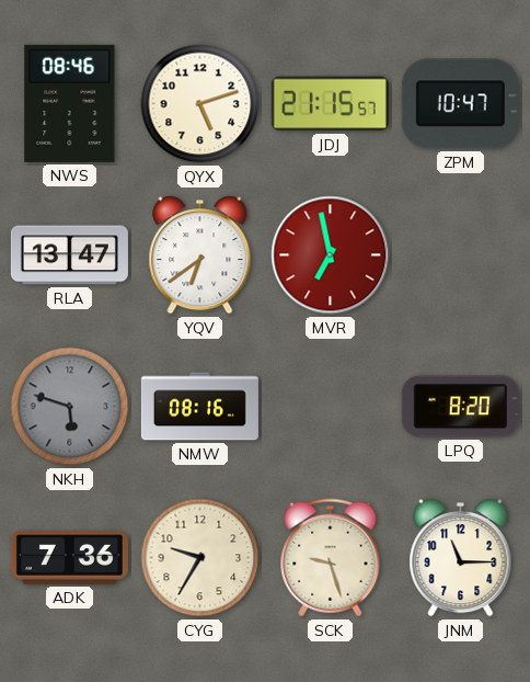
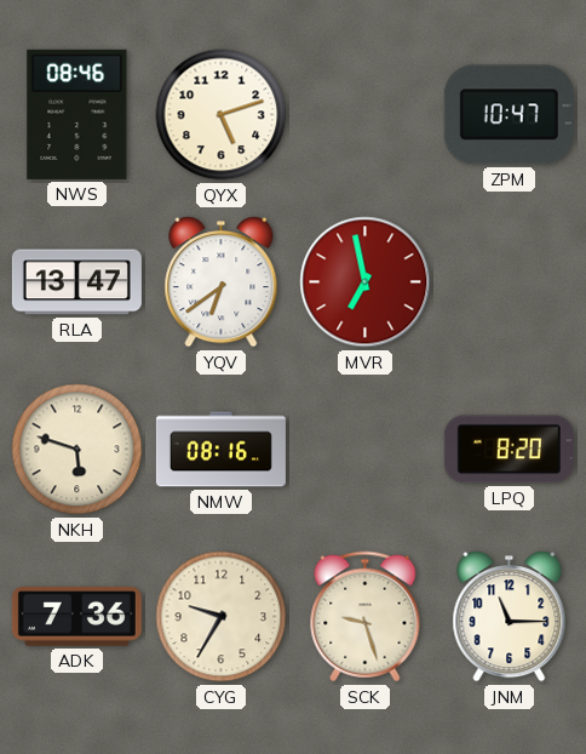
JDJ: 21:15 -> none (330, 104)
NKH dial: grey -> cream (77, 450)
